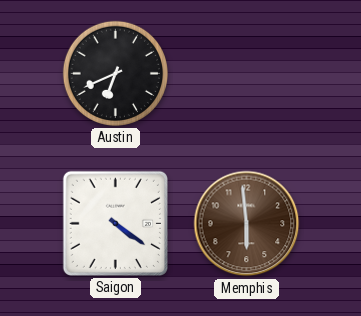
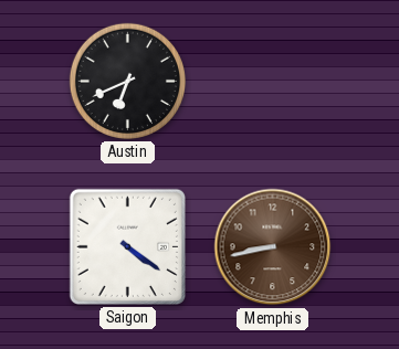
Memphis: 5:59 -> 8:43 (273, 247)
